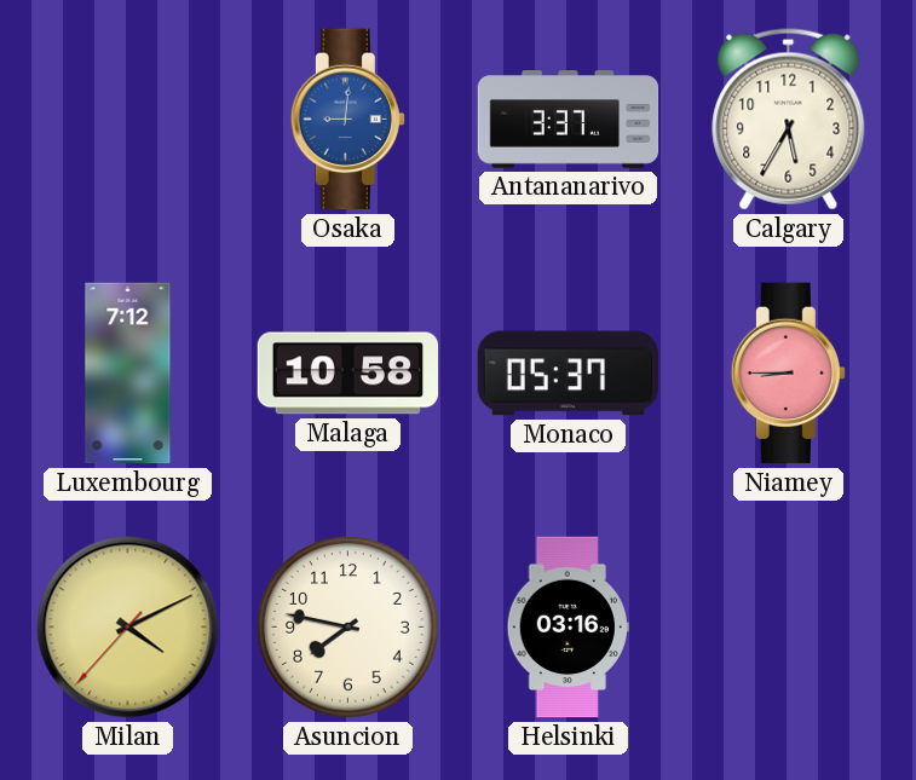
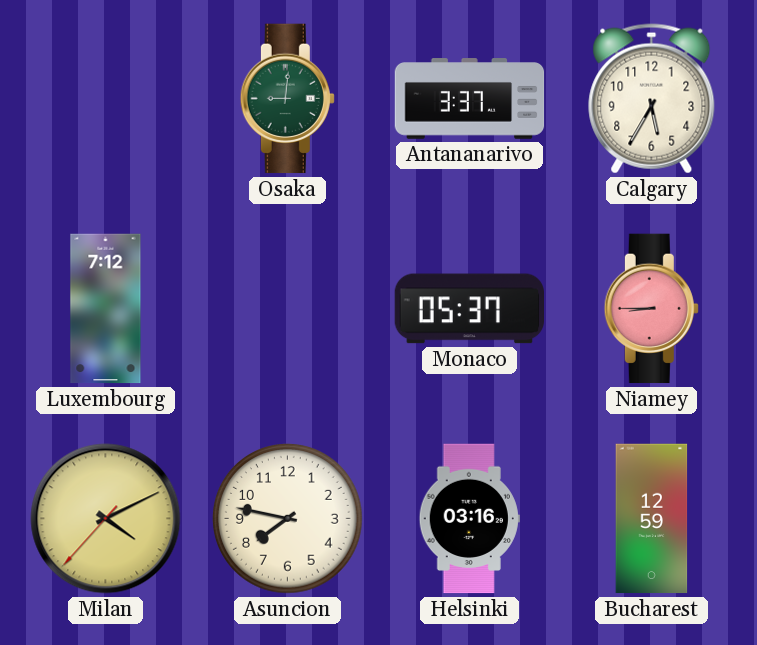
Osaka dial: blue -> green (287, 99)
Malaga: 10:58 -> none (348, 374)
Bucharest: none -> 12:59 (652, 519)
